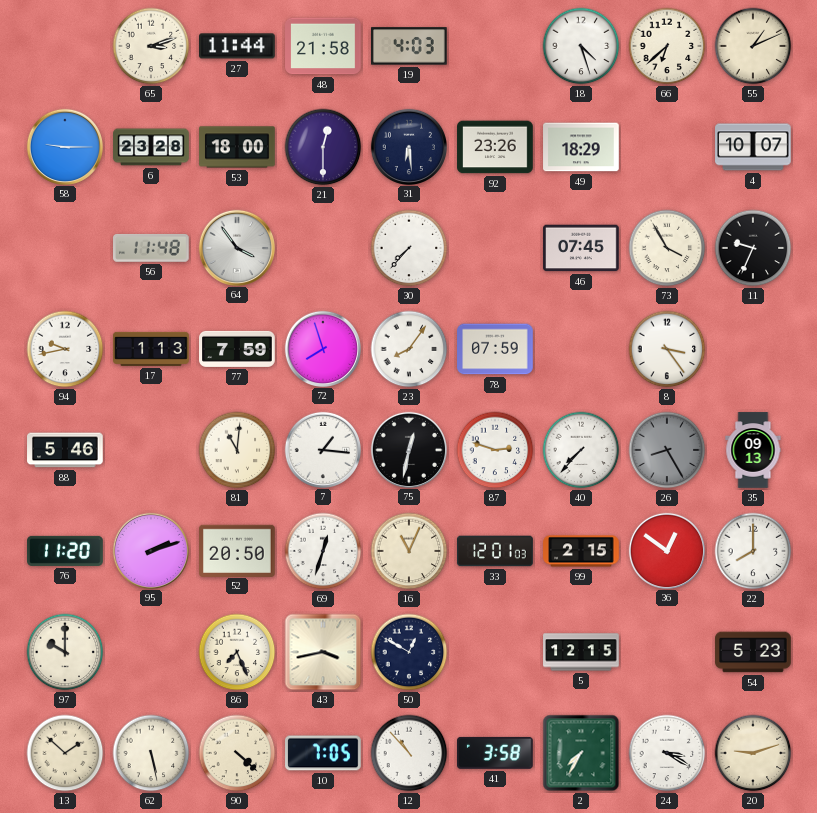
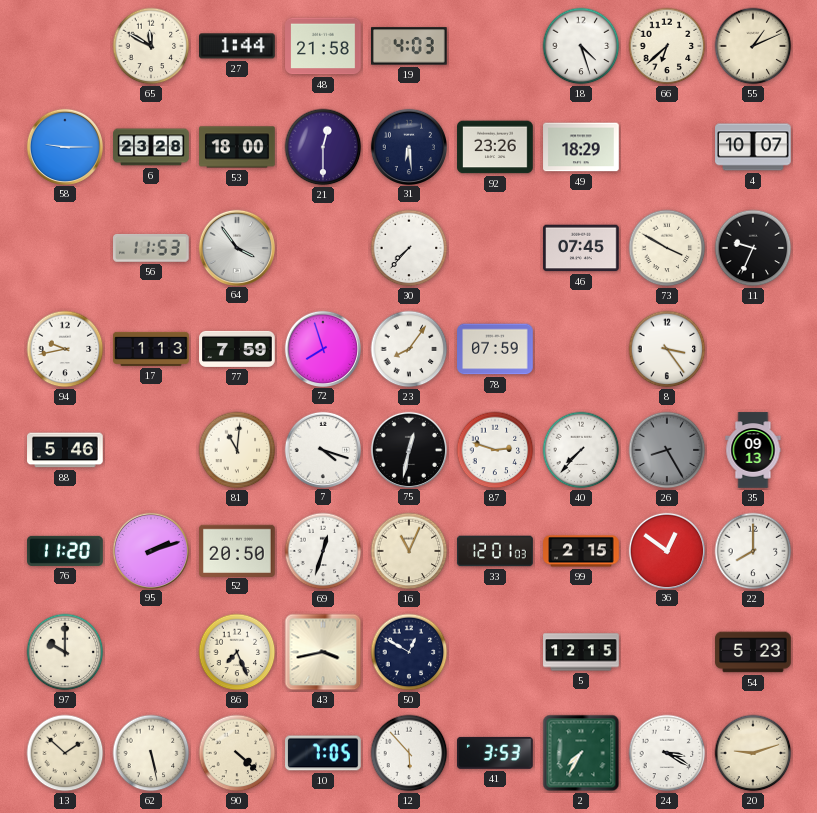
65: 3:12 -> 11:50 (151, 46)
27: 11:44 -> 1:44 (238, 46)
56: 11:48 -> 11:53 (152, 248)
73: 3:55 -> 3:50 (667, 248)
7: 1:16 -> 4:18 (322, 449)
12: 10:53 -> 5:53 (409, 753)
41: 3:58 -> 3:53 (496, 753)
